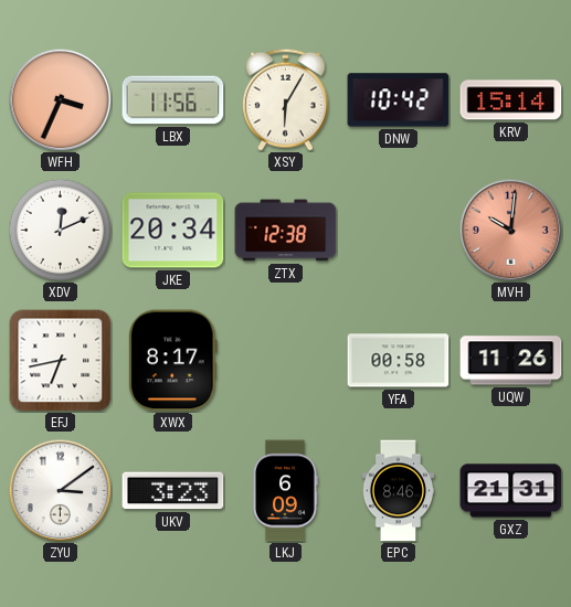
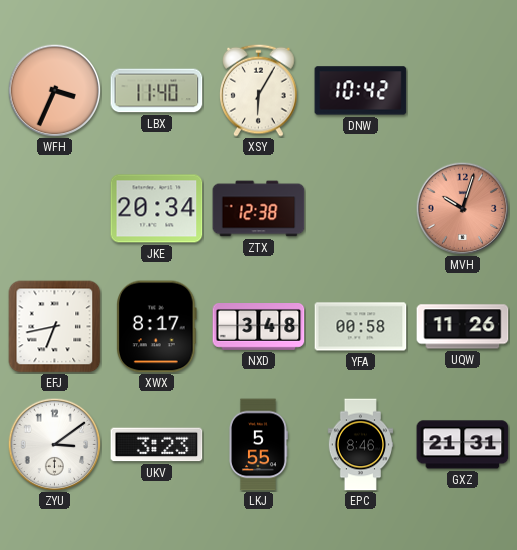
LBX: 11:56 -> 11:40 (157, 91)
KRV: 15:14 -> none (511, 100)
XDV: 12:11 -> none (60, 230)
MVH: 10:01 -> 10:03 (462, 208)
NXD: none -> 3:48 (259, 327)
LKJ: 6:09 -> 5:55 (259, 445)
